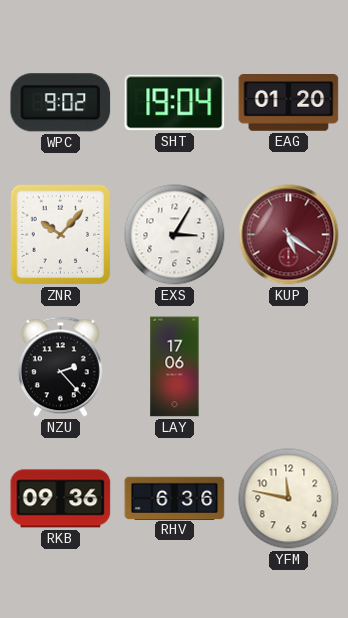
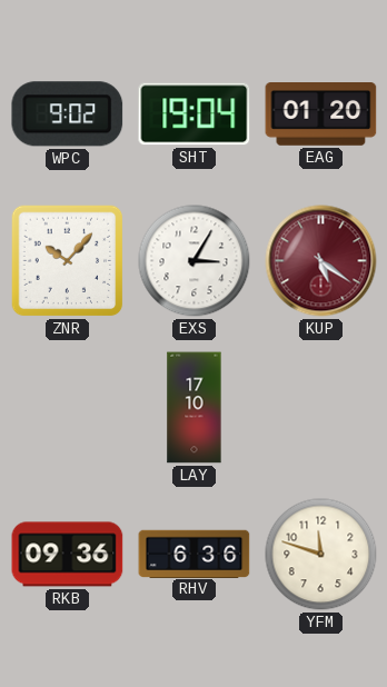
NZU: 2:23 -> none (60, 367)
LAY: 17:06 -> 17:10 (195, 408)
YFM: 11:47 -> 11:48 (321, 555)
